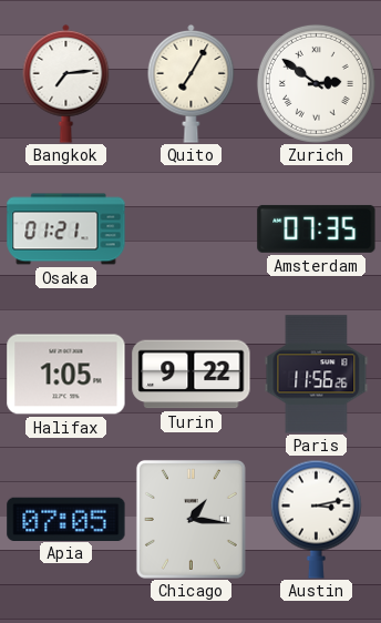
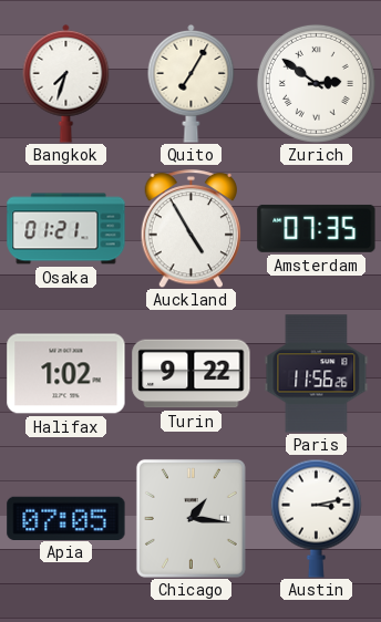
Bangkok: 7:14 -> 7:33 (66, 83)
Auckland: none -> 4:55 (192, 229)
Halifax: 1:05 -> 1:02 (66, 374)
